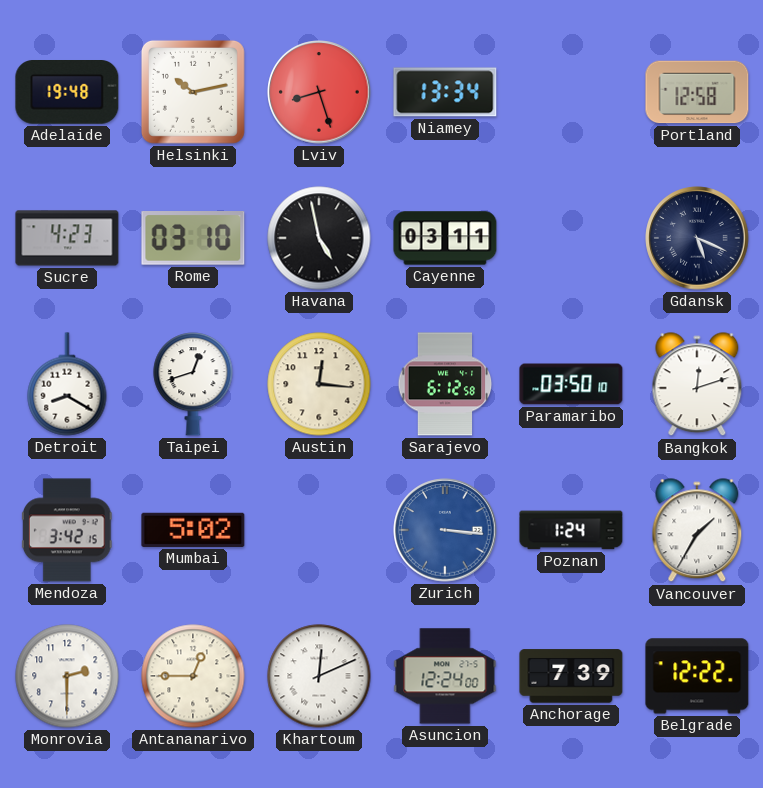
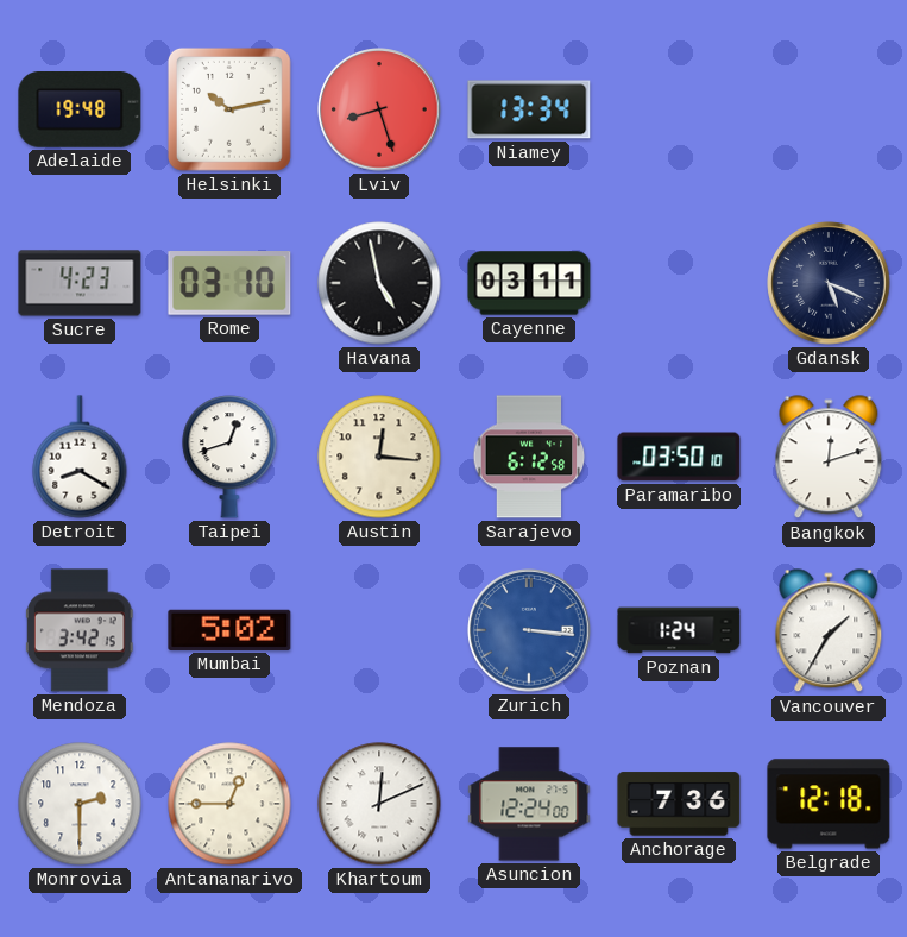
Portland: 12:58 -> none (697, 92)
Anchorage: 7:39 -> 7:36 (679, 804)
Belgrade: 12:22 -> 12:18 (829, 804)
